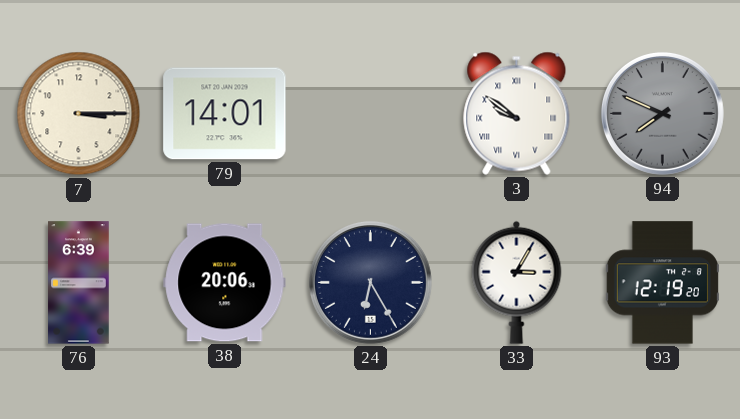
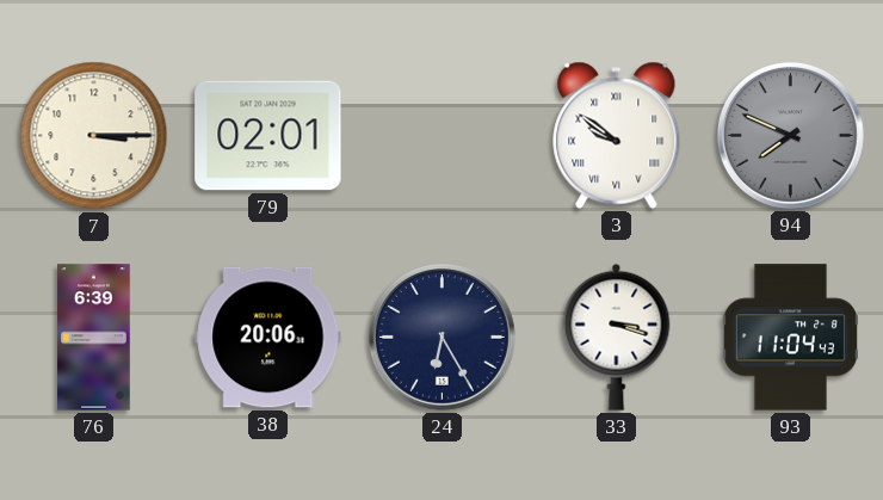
79: 14:01 -> 02:01 (268, 136)
33: 3:05 -> 3:18 (617, 337)
93: 12:19 -> 11:04 (790, 338)
